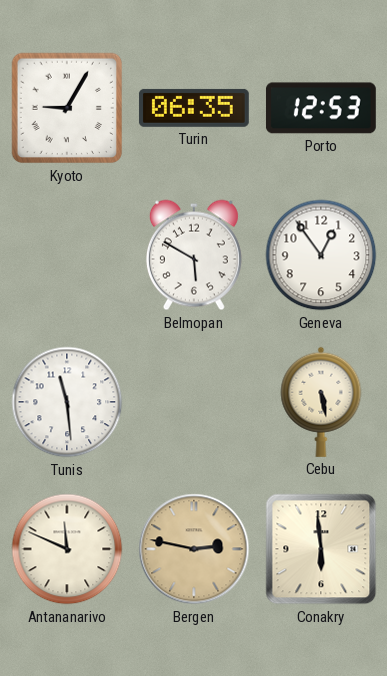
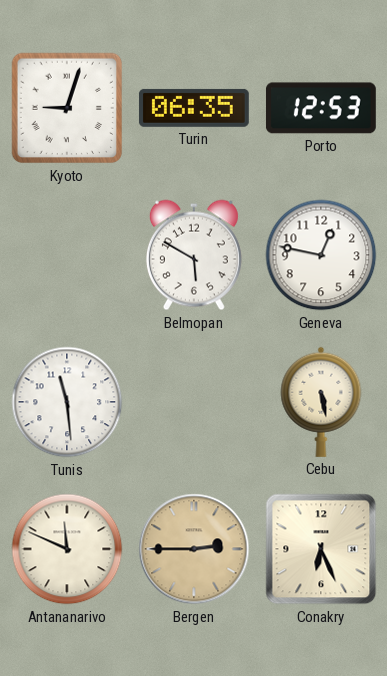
Kyoto: 9:05 -> 9:03 (67, 108)
Geneva: 12:54 -> 12:47 (321, 255)
Bergen: 2:47 -> 2:45 (194, 549)
Conakry: 5:59 -> 6:26 (321, 549)
